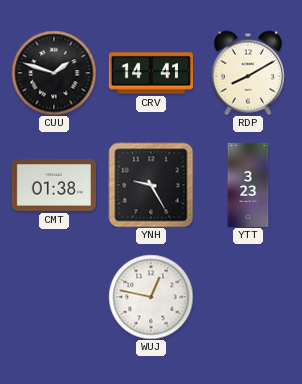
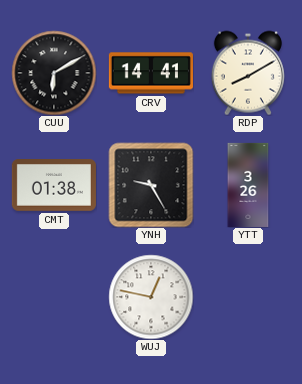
CUU: 1:48 -> 6:10 (54, 73)
YTT: 3:23 -> 3:26 (248, 185)
